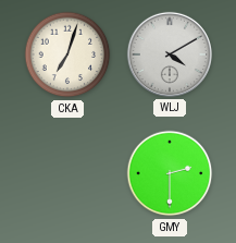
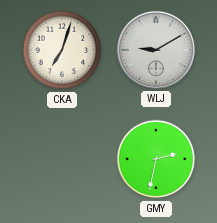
WLJ: 4:10 -> 9:10 (156, 50)
GMY: 2:30 -> 2:32 (156, 159)
